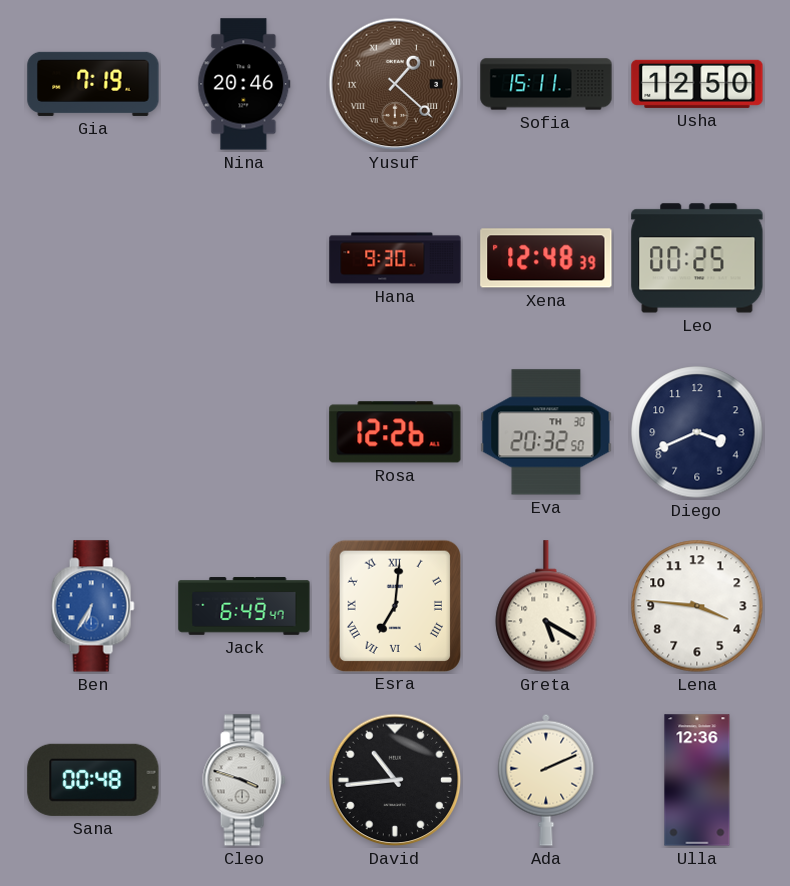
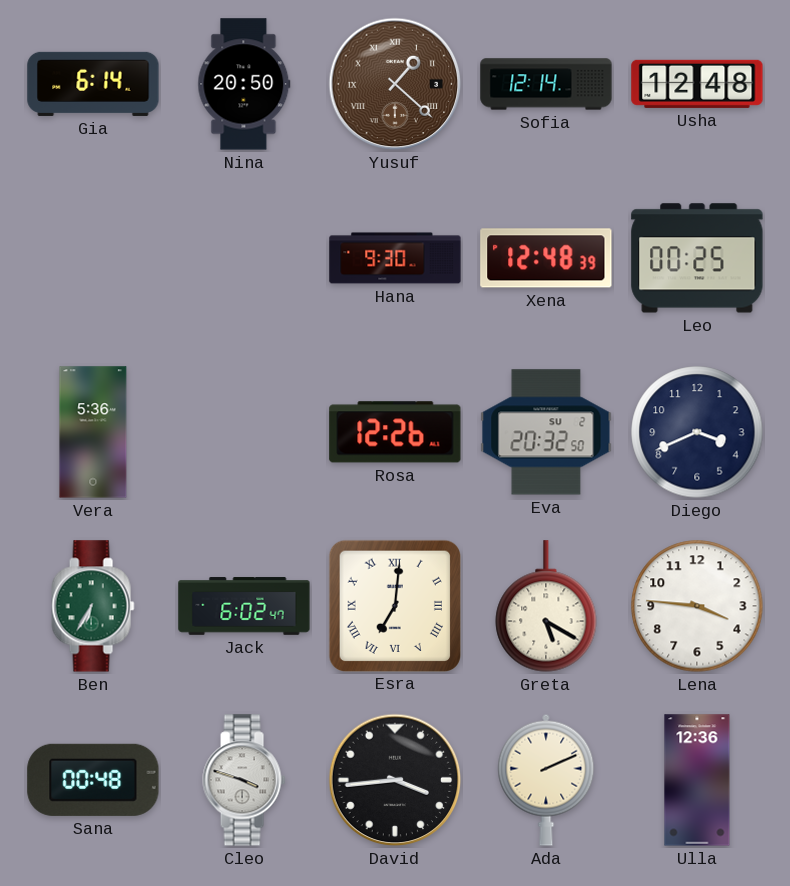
Gia: 7:19 -> 6:14 (93, 84)
Nina: 20:46 -> 20:50 (244, 84)
Sofia: 15:11 -> 12:14 (546, 84)
Usha: 12:50 -> 12:48 (697, 84)
Vera: none -> 5:36 (93, 432)
Eva date: TH 30 -> SU 2 (546, 432)
Ben dial: blue -> green (93, 606)
Jack: 6:49 -> 6:02 (244, 606)
David: 10:44 -> 3:44 (395, 780)
